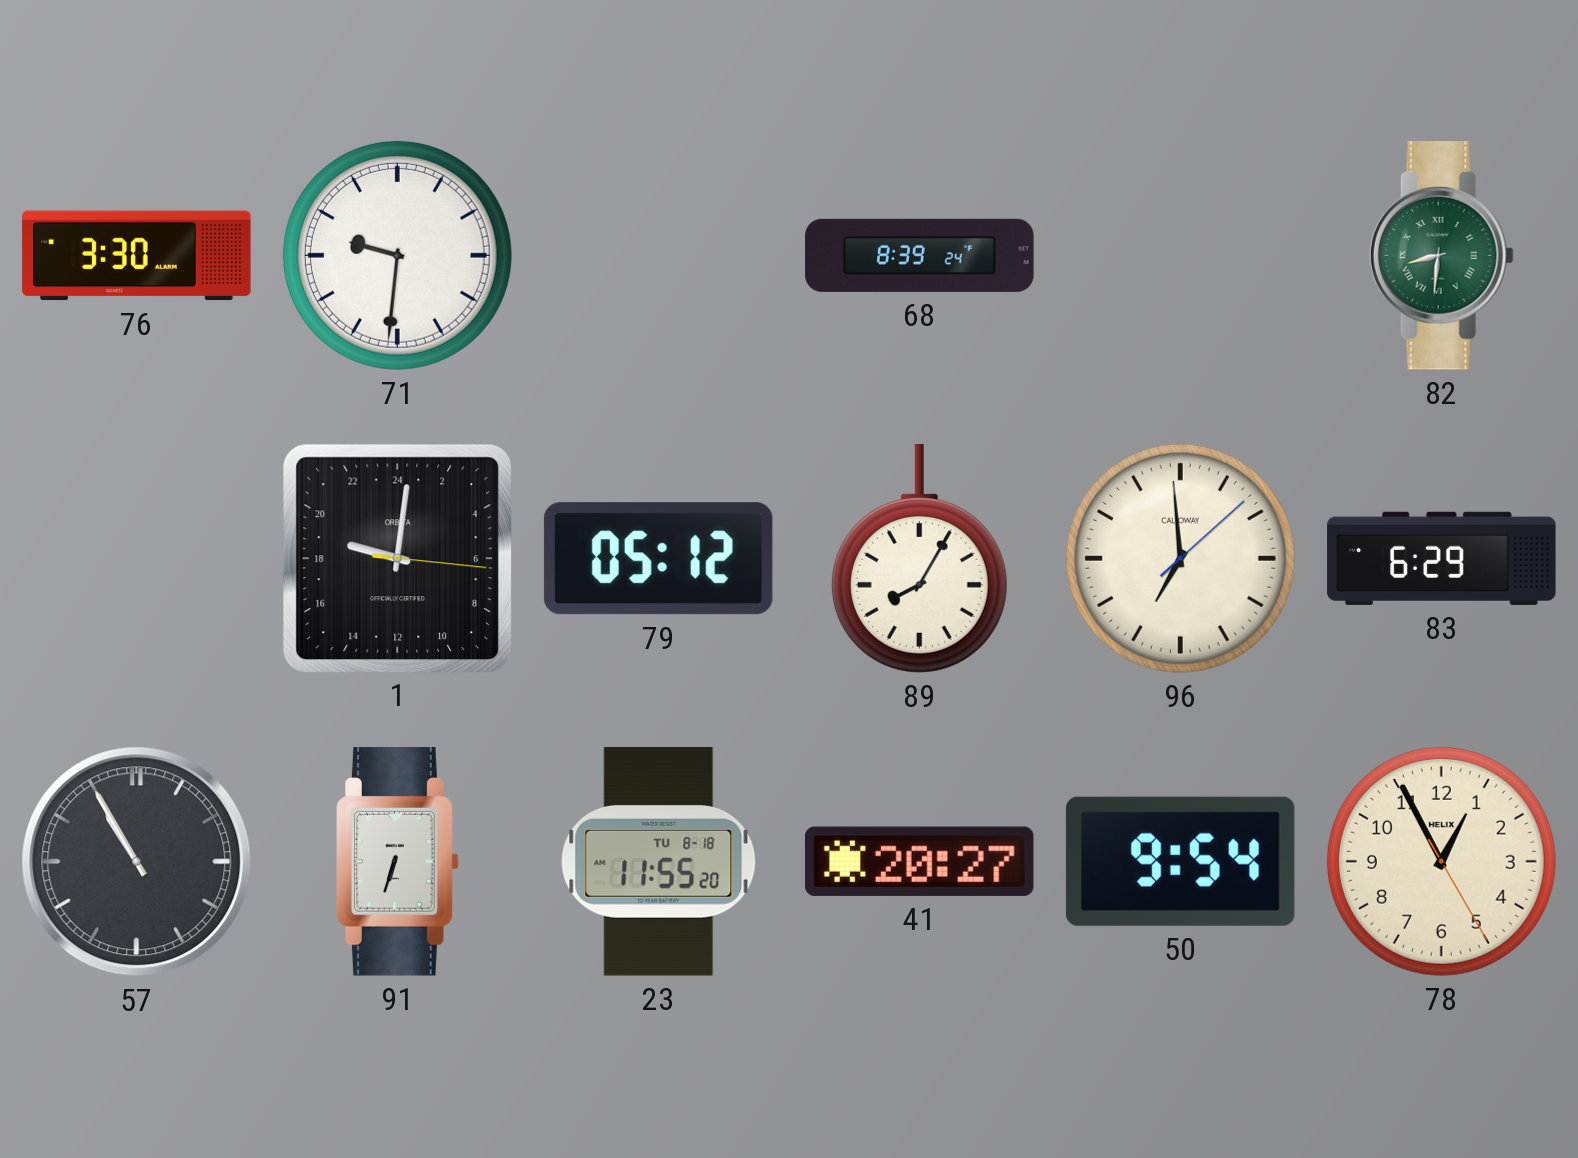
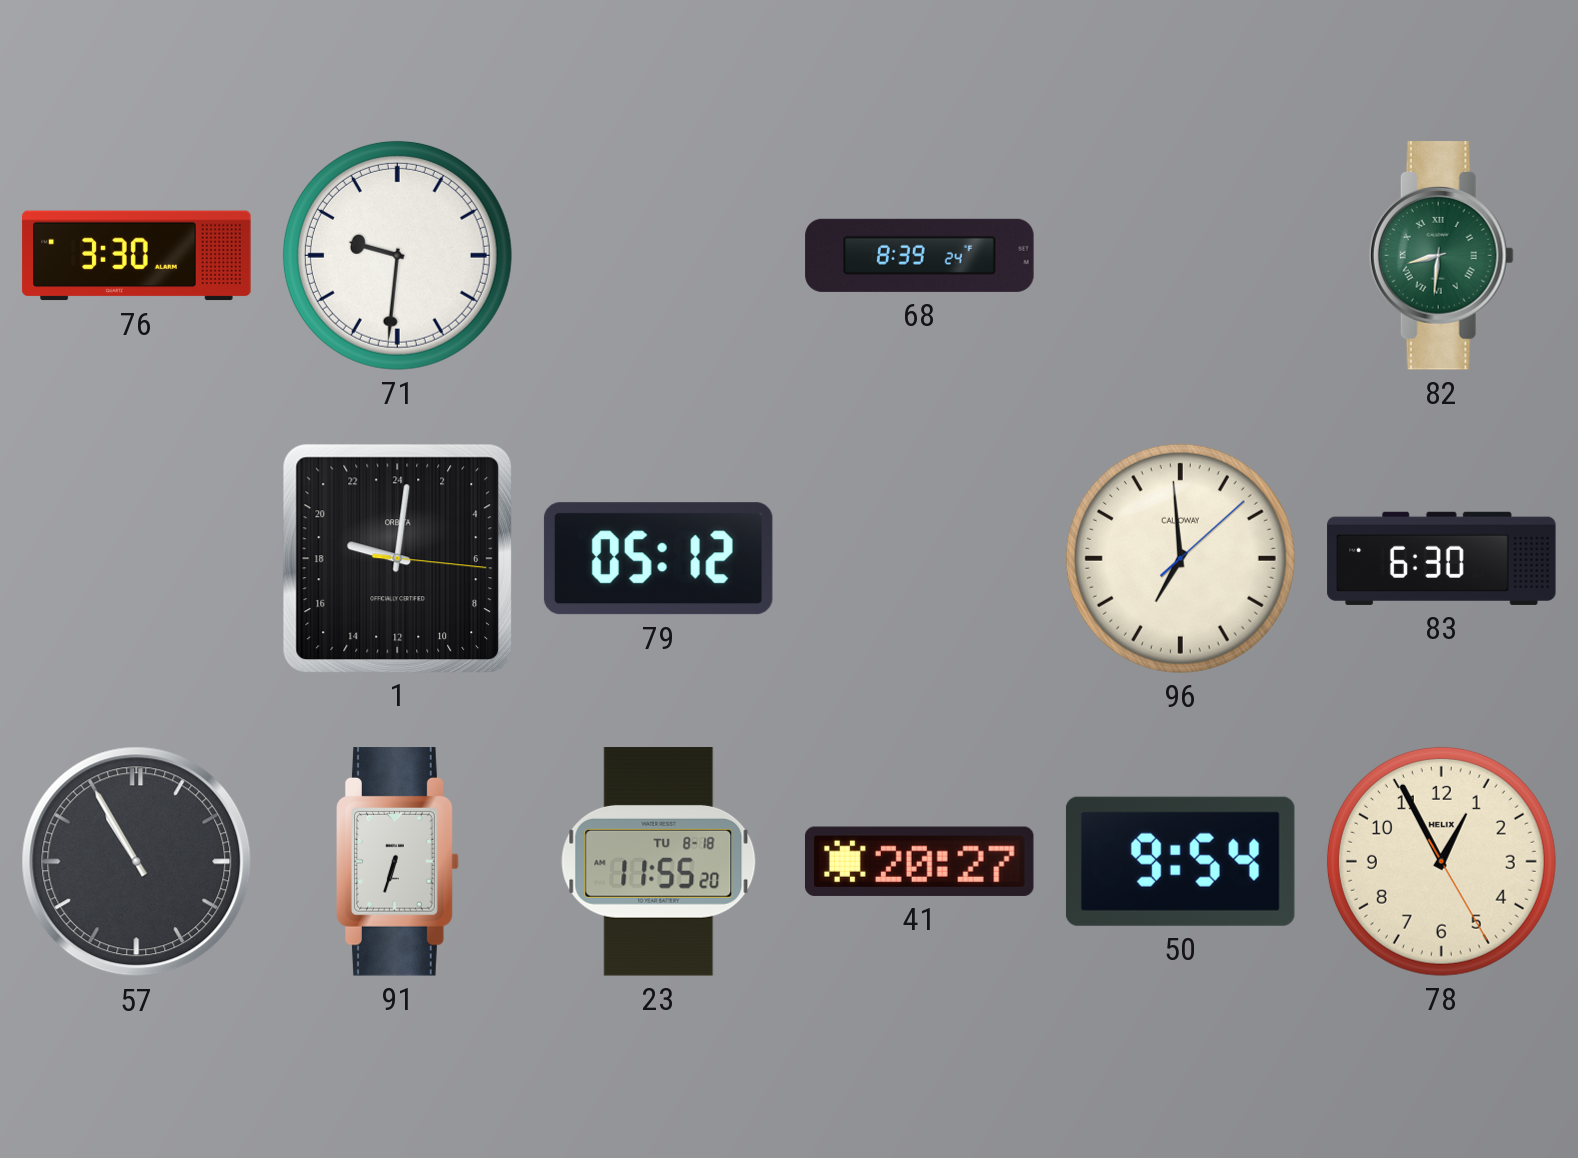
89: 8:05 -> none (919, 559)
83: 6:29 -> 6:30 (1442, 558)
